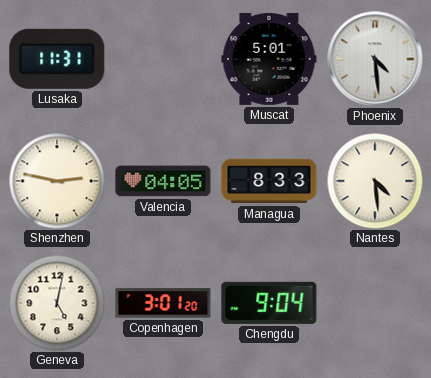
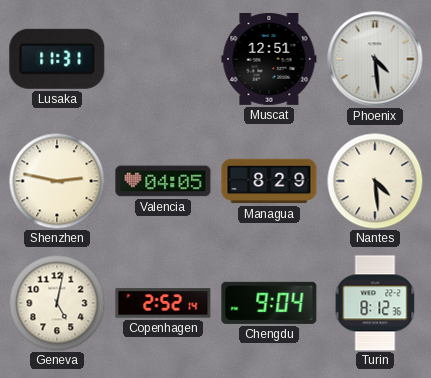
Muscat: 5:01 -> 12:51 (269, 59)
Managua: 8:33 -> 8:29 (269, 181)
Copenhagen: 3:01 -> 2:52 (163, 303)
Turin: none -> 8:12 (375, 303)
